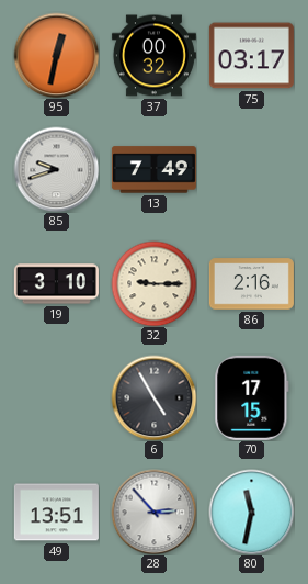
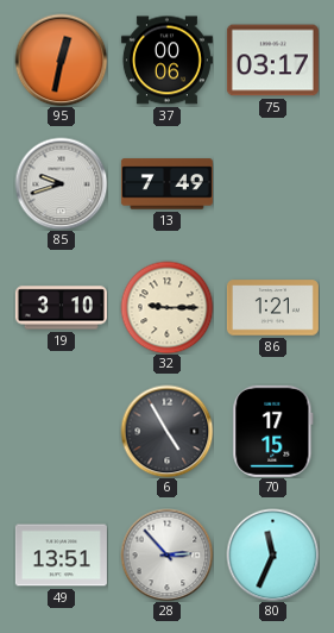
37: 00:32 -> 00:06 (166, 61)
86: 2:16 -> 1:21 (272, 308)
80: 11:32 -> 11:34 (272, 554)
